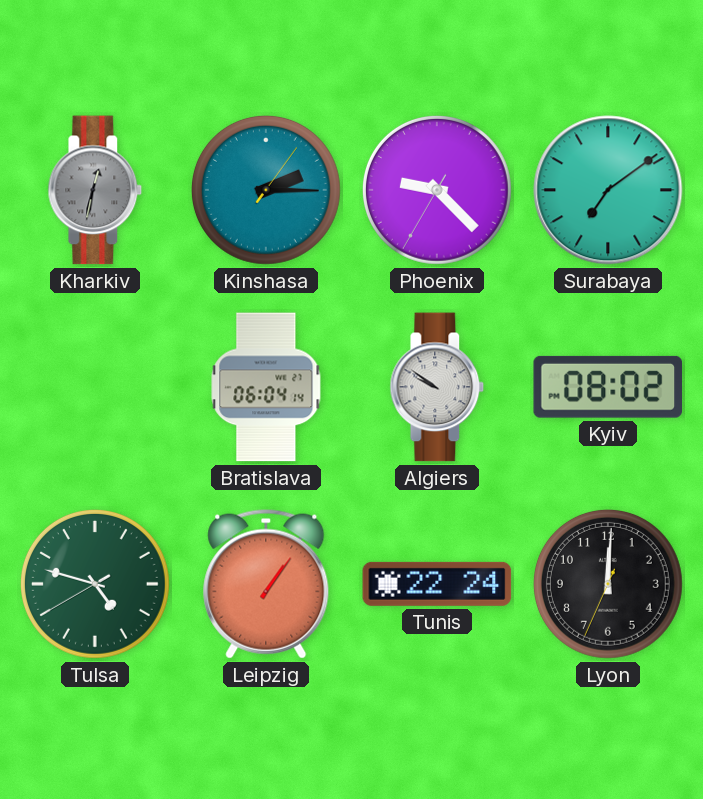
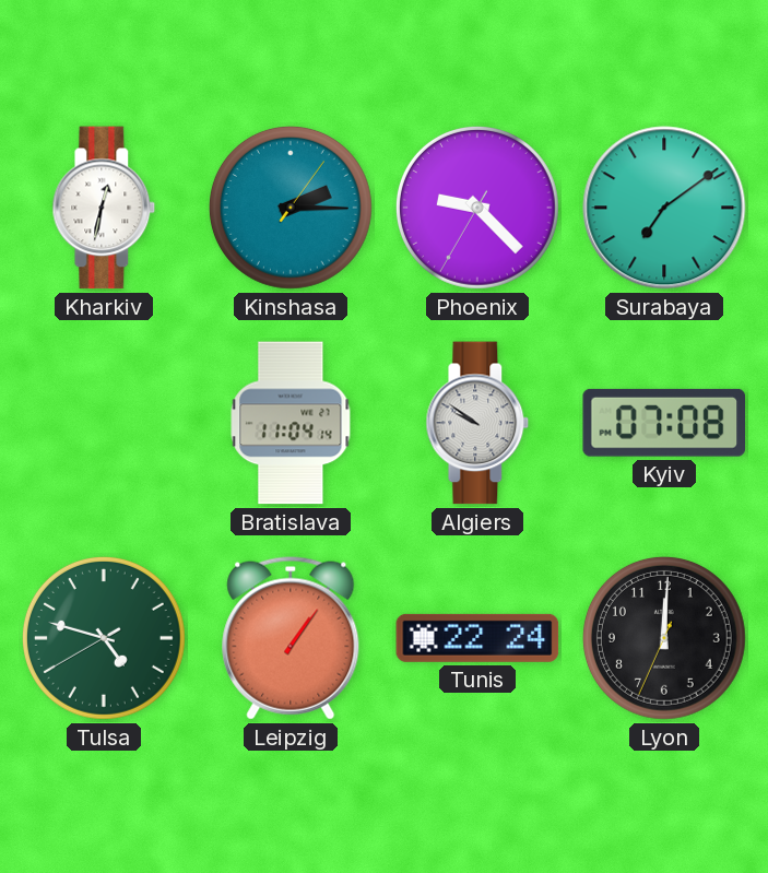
Kharkiv dial: grey -> white (104, 208)
Bratislava: 06:04 -> 11:04 (291, 423)
Kyiv: 08:02 -> 07:08 (663, 423)
